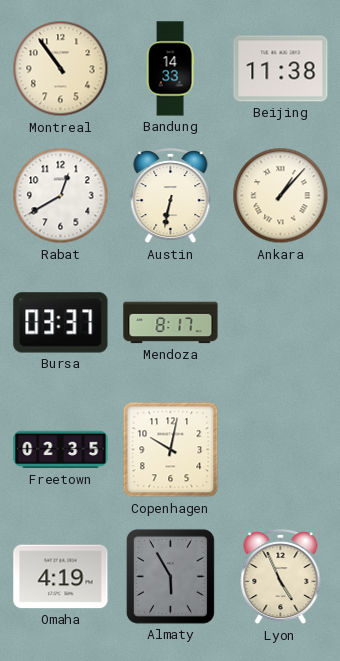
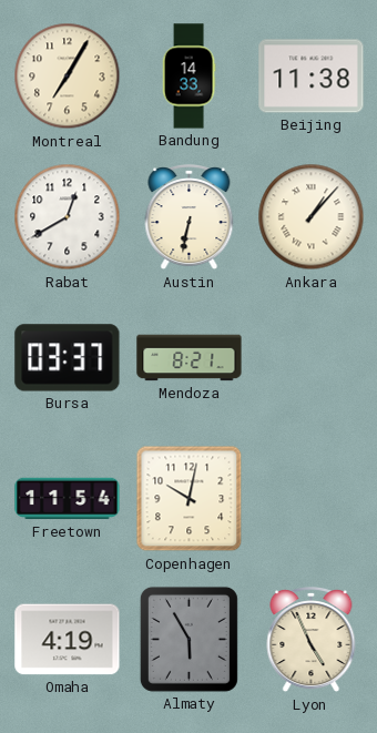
Montreal: 10:54 -> 7:05 (68, 77)
Mendoza: 8:17 -> 8:21 (190, 358)
Freetown: 02:35 -> 11:54 (68, 499)
